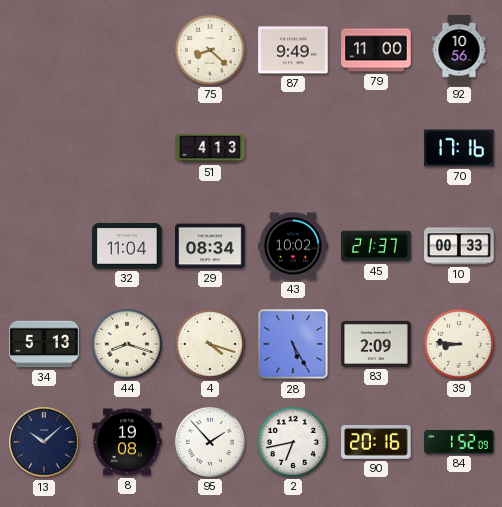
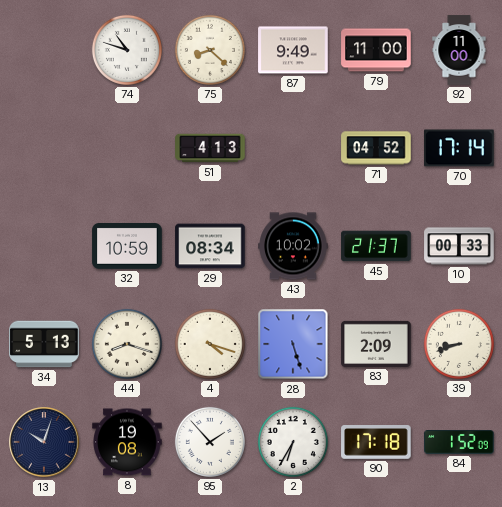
74: none -> 10:48 (127, 50)
92: 10:56 -> 11:00 (459, 50)
71: none -> 04:52 (376, 148)
70: 17:16 -> 17:14 (459, 148)
32: 11:04 -> 10:59 (127, 247)
28: 5:25 -> 5:27 (293, 344)
39: 8:46 -> 8:42 (459, 344)
13: 10:08 -> 10:03 (44, 442)
2: 6:43 -> 6:35 (293, 442)
90: 20:16 -> 17:18 (376, 443)
